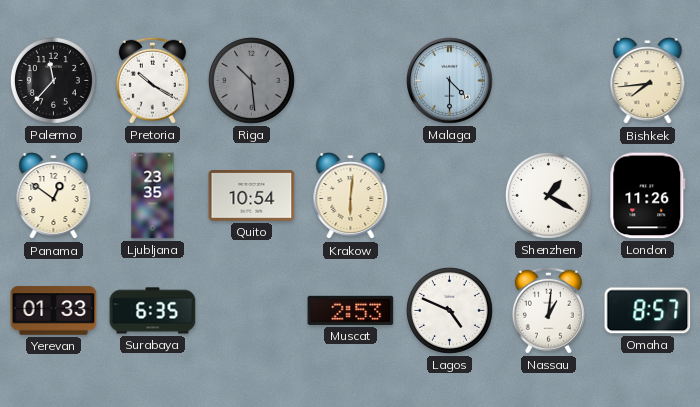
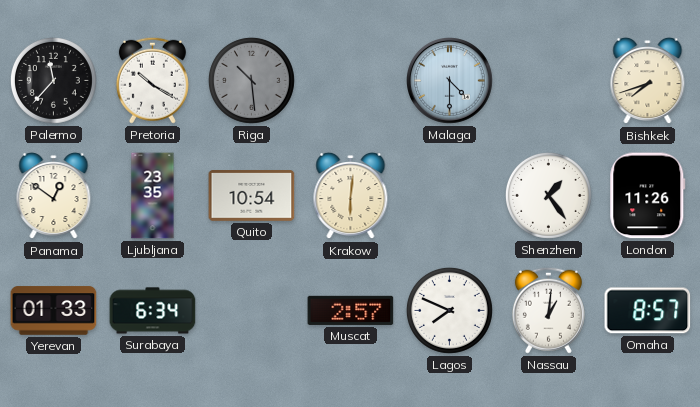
Bishkek: 7:44 -> 7:42 (648, 81)
Shenzhen: 1:20 -> 1:24 (548, 195)
Surabaya: 6:35 -> 6:34 (153, 311)
Muscat: 2:53 -> 2:57 (351, 310)
Lagos: 4:49 -> 7:49 (449, 310)
